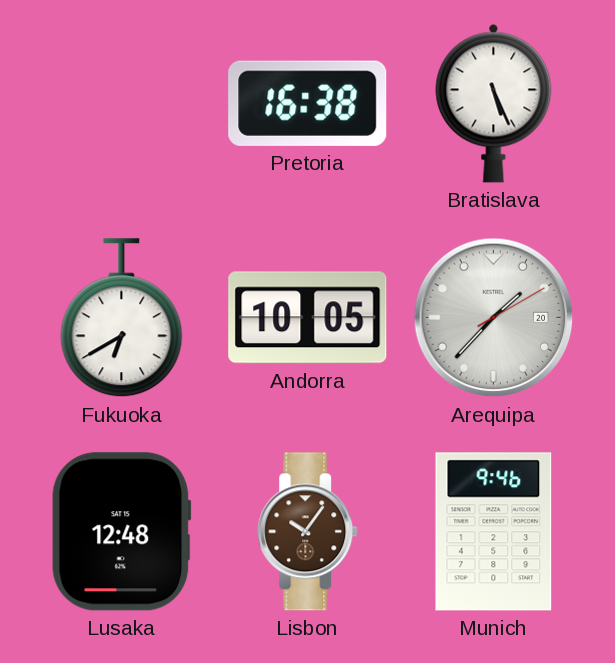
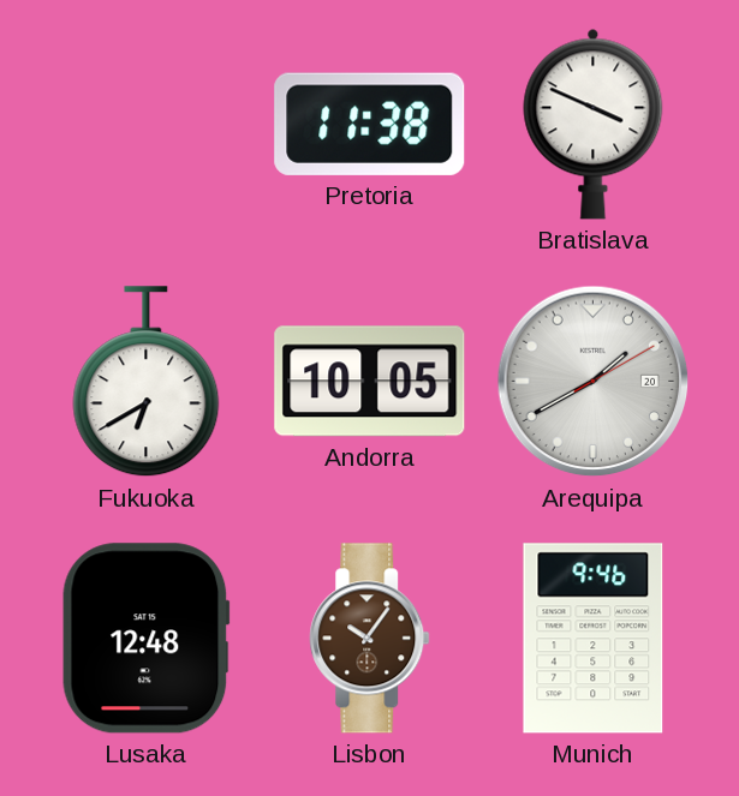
Pretoria: 16:38 -> 11:38 (370, 124)
Bratislava: 5:26 -> 3:49 (594, 124)
Arequipa: 1:37 -> 1:40 (594, 382)
